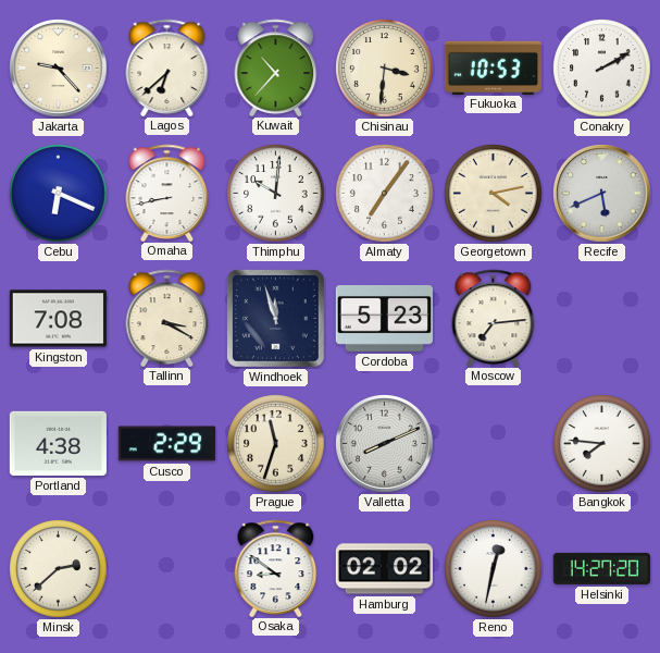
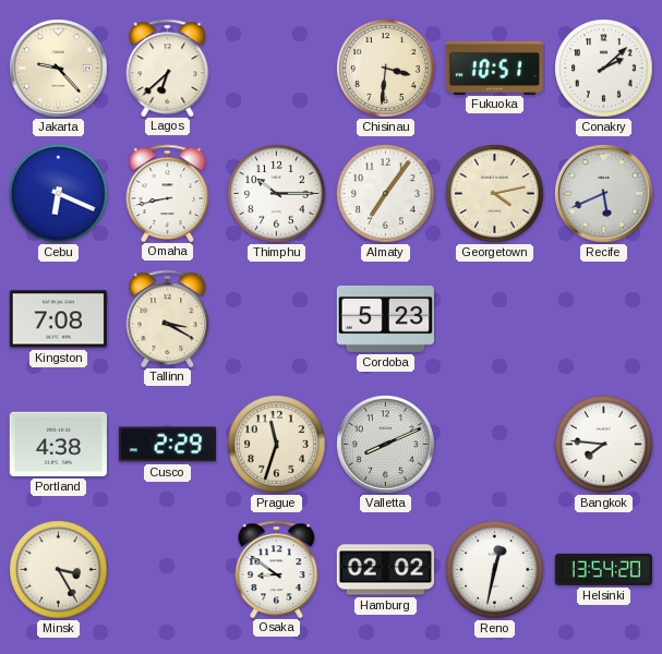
Kuwait: 10:37 -> none (276, 67)
Fukuoka: 10:53 -> 10:51 (494, 68)
Conakry: 2:10 -> 2:08 (604, 69)
Thimphu: 10:01 -> 10:15 (277, 194)
Windhoek: 11:57 -> none (275, 318)
Moscow: 7:14 -> none (494, 318)
Minsk: 2:38 -> 3:25 (59, 570)
Helsinki: 14:27 -> 13:54 (603, 569)
